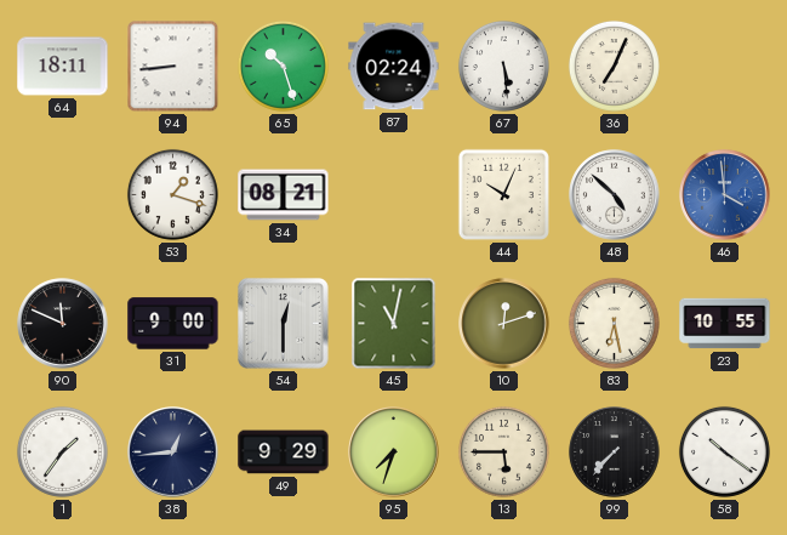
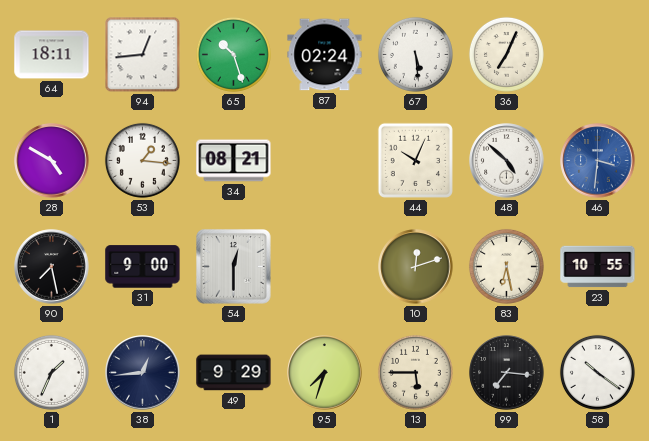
94: 8:44 -> 12:44 (143, 55)
28: none -> 4:50 (52, 161)
53: 1:18 -> 1:16 (142, 160)
46: 3:59 -> 3:31 (598, 161)
90: 11:49 -> 7:28 (52, 267)
45: 11:02 -> none (394, 324)
1: 1:36 -> 1:34 (51, 372)
99: 7:37 -> 7:16 (507, 373)
